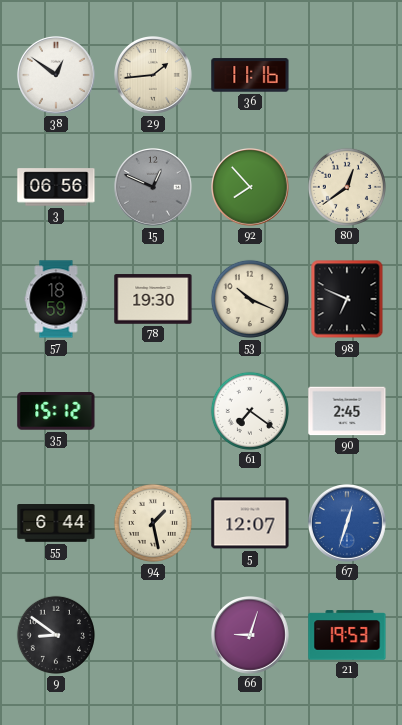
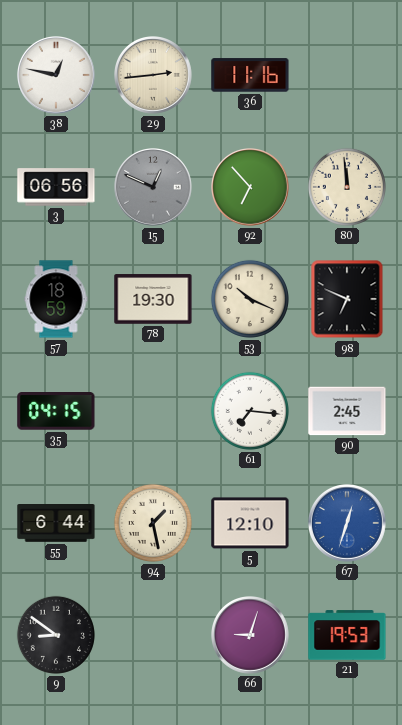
38: 12:51 -> 12:47 (57, 76)
29: 1:44 -> 2:44 (154, 76)
92: 7:53 -> 6:53 (251, 188)
80: 12:39 -> 11:59 (347, 187)
35: 15:12 -> 04:15 (56, 411)
61: 7:21 -> 7:16 (250, 411)
5: 12:07 -> 12:10 (250, 523)
